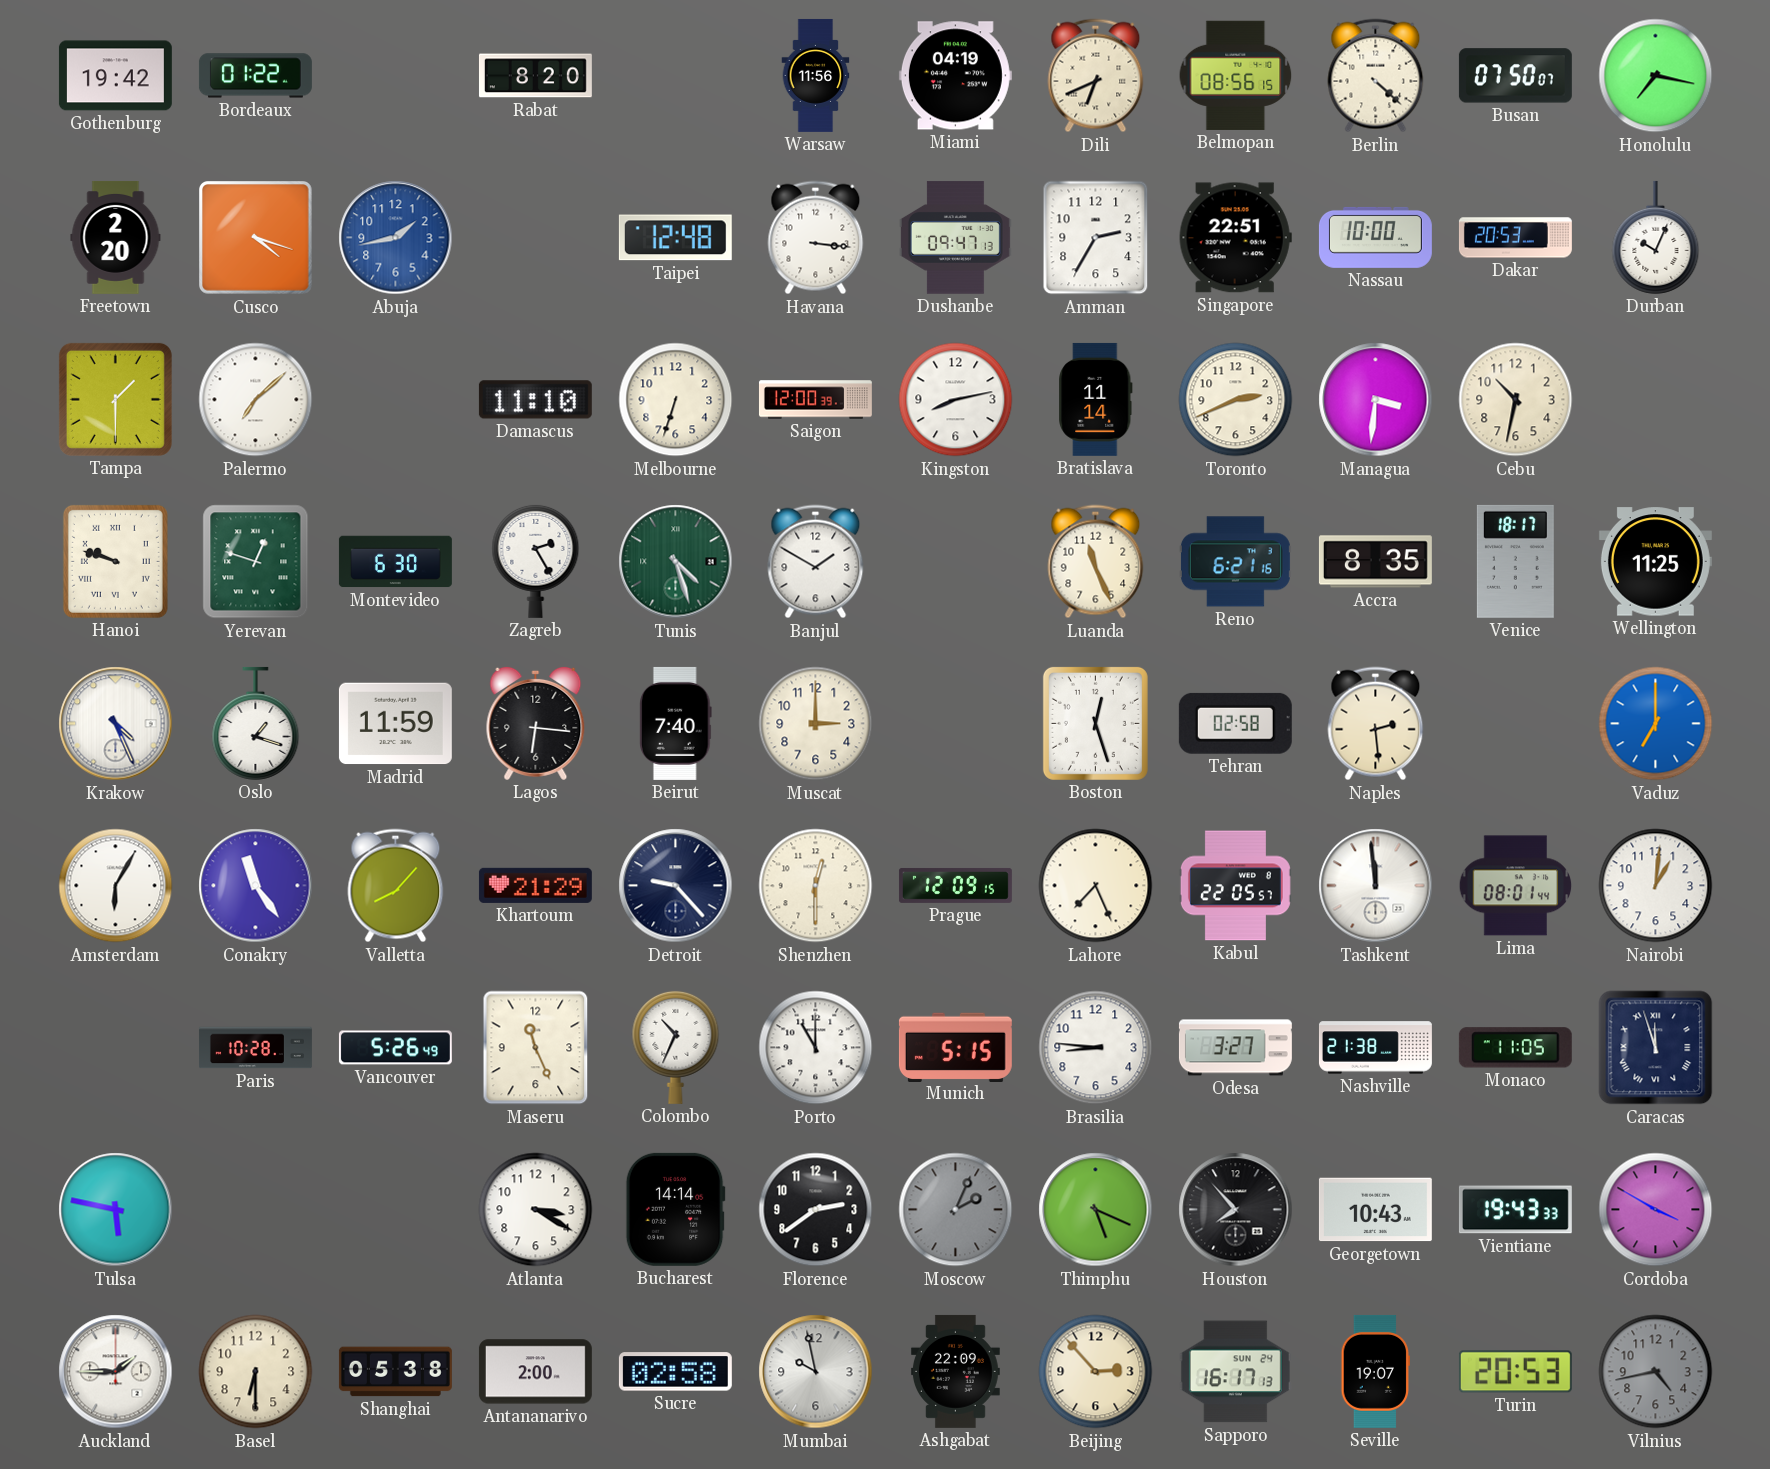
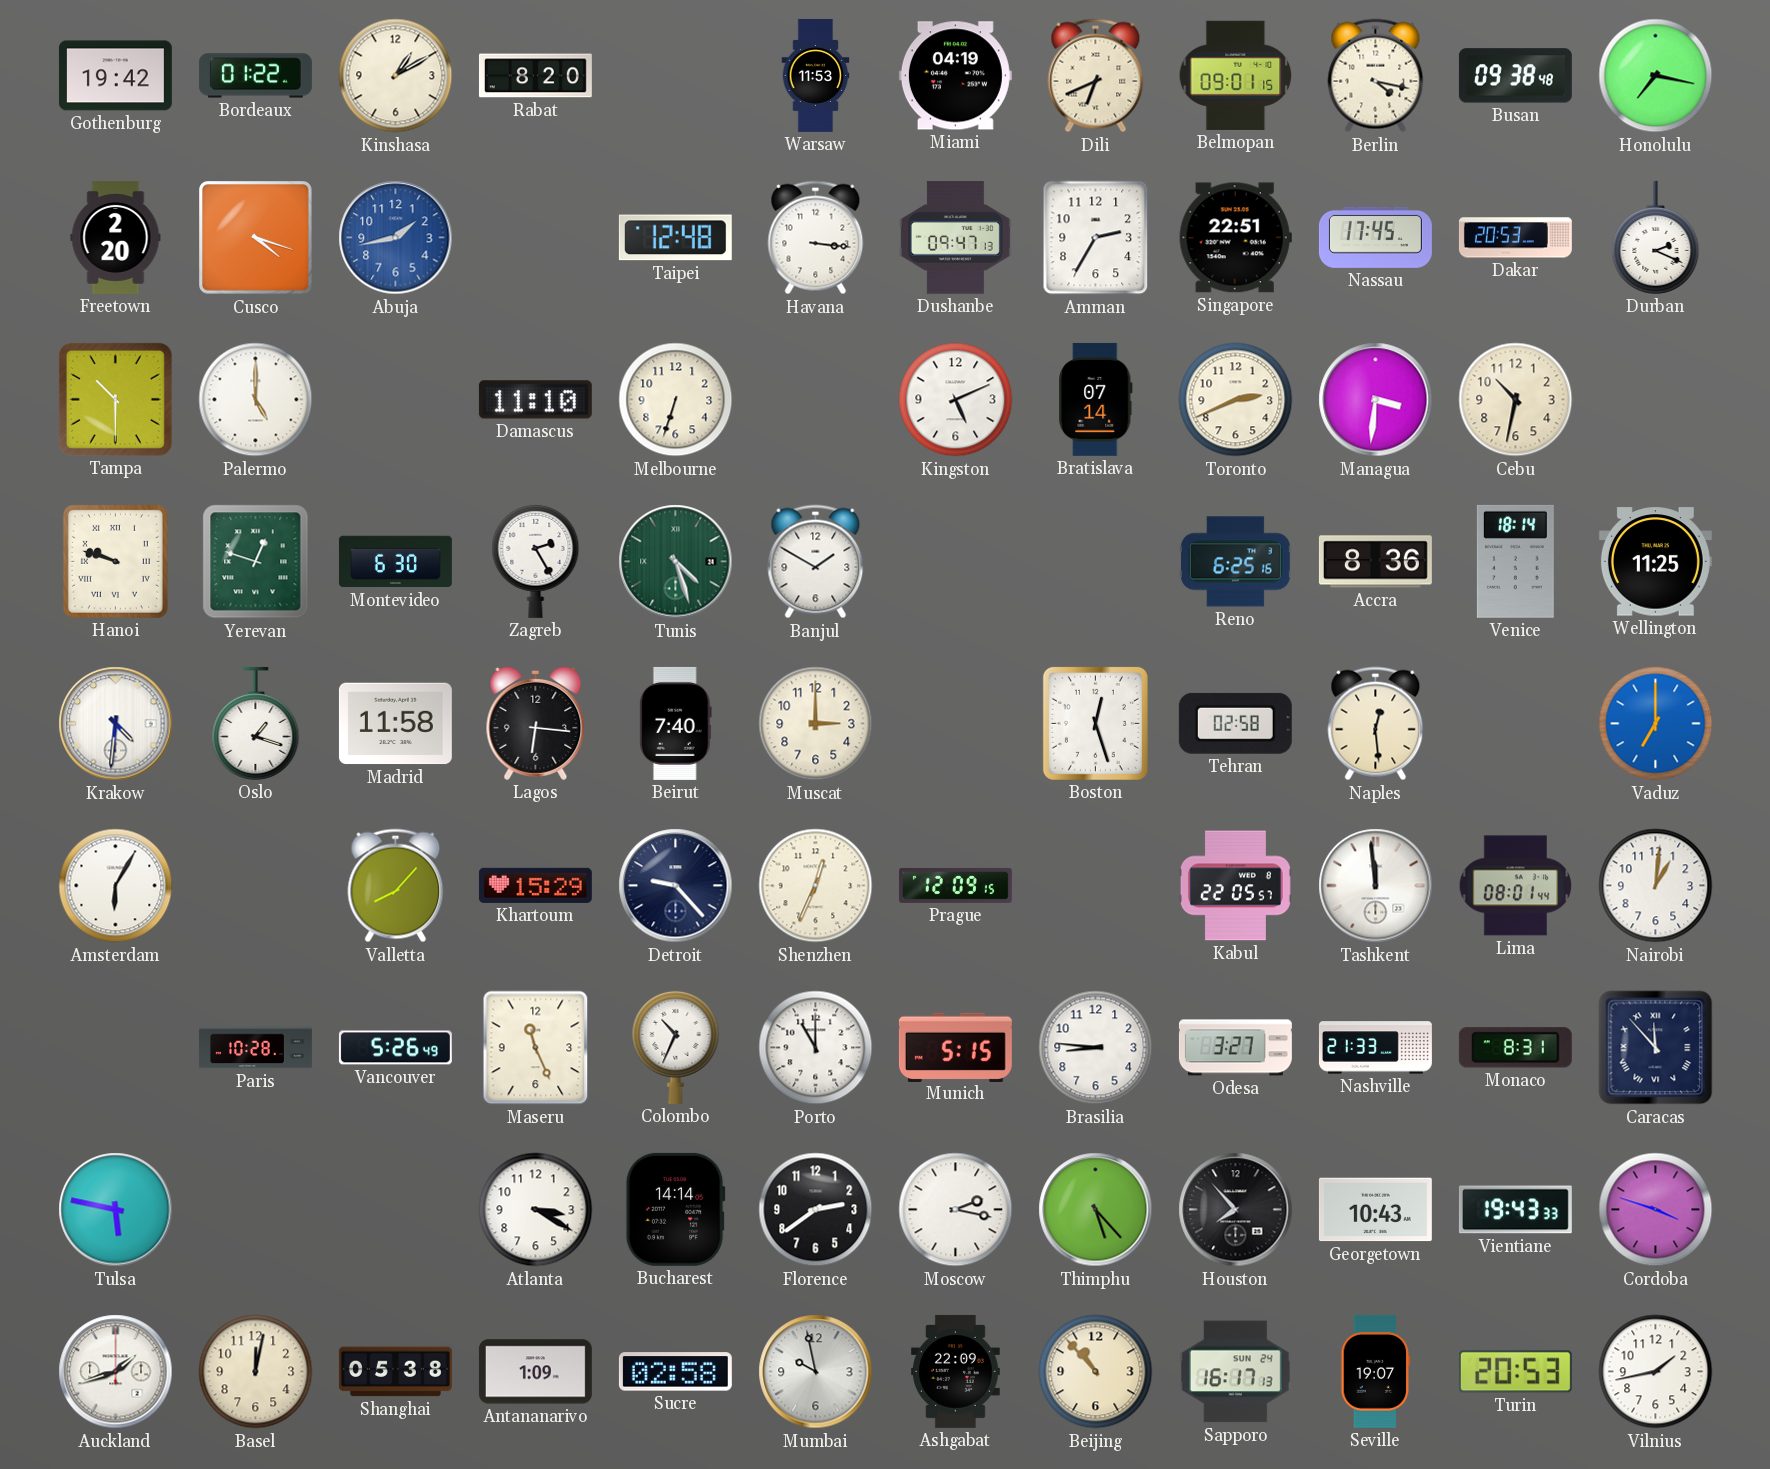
Kinshasa: none -> 1:10 (396, 76)
Warsaw: 11:56 -> 11:53 (816, 75)
Belmopan: 08:56 -> 09:01 (1236, 75)
Berlin: 4:22 -> 4:17 (1376, 76)
Busan: 07:50 -> 09:38 (1515, 76)
Nassau: 10:00 -> 17:45 (1375, 237)
Durban: 10:04 -> 2:19 (1656, 237)
Tampa: 1:30 -> 10:30 (115, 399)
Palermo: 7:08 -> 5:00 (256, 400)
Saigon: 12:00 -> none (815, 400)
Kingston: 8:13 -> 5:11 (956, 400)
Bratislava: 11:14 -> 07:14 (1096, 399)
Luanda: 11:26 -> none (1096, 562)
Reno: 6:21 -> 6:25 (1235, 562)
Accra: 8:35 -> 8:36 (1375, 562)
Venice: 18:17 -> 18:14 (1515, 561)
Krakow: 4:26 -> 4:31 (116, 724)
Madrid: 11:59 -> 11:58 (395, 724)
Naples: 2:29 -> 12:29 (1376, 724)
Conakry: 11:24 -> none (256, 886)
Khartoum: 21:29 -> 15:29 (535, 885)
Shenzhen: 12:30 -> 12:34 (816, 886)
Lahore: 7:26 -> none (1096, 886)
Nashville: 21:38 -> 21:33 (1375, 1048)
Monaco: 11:05 -> 8:31 (1515, 1048)
Caracas: 11:57 -> 11:53 (1656, 1048)
Moscow: 2:04 -> 2:17 (956, 1210)
Moscow dial: grey -> white (956, 1210)
Thimphu: 5:19 -> 5:23 (1096, 1210)
Cordoba: 3:50 -> 3:48 (1656, 1210)
Auckland: 1:45 -> 1:42 (116, 1372)
Basel: 6:30 -> 12:02 (256, 1372)
Antananarivo: 2:00 -> 1:09 (535, 1372)
Beijing: 2:53 -> 10:53 (1096, 1372)
Vilnius: 4:43 -> 1:43 (1656, 1372)
Vilnius dial: grey -> white (1656, 1372)
